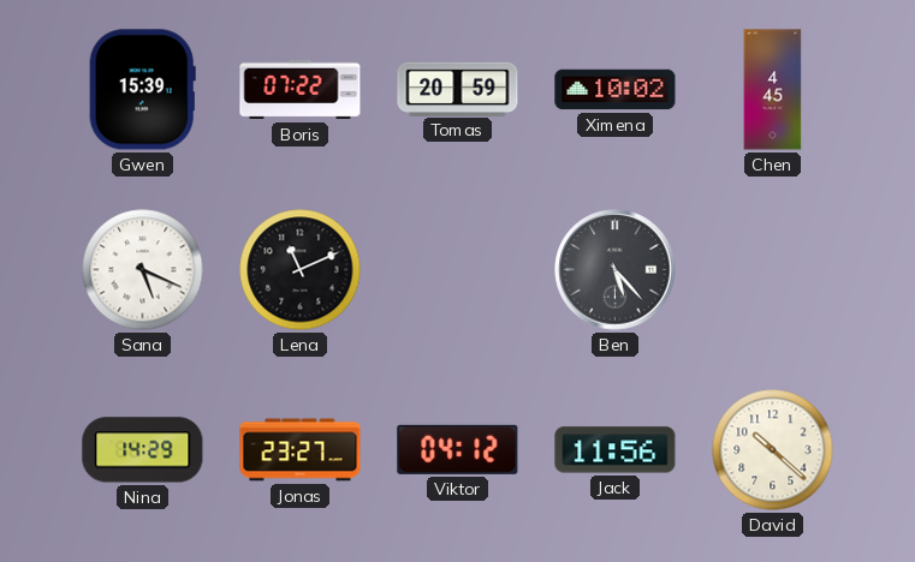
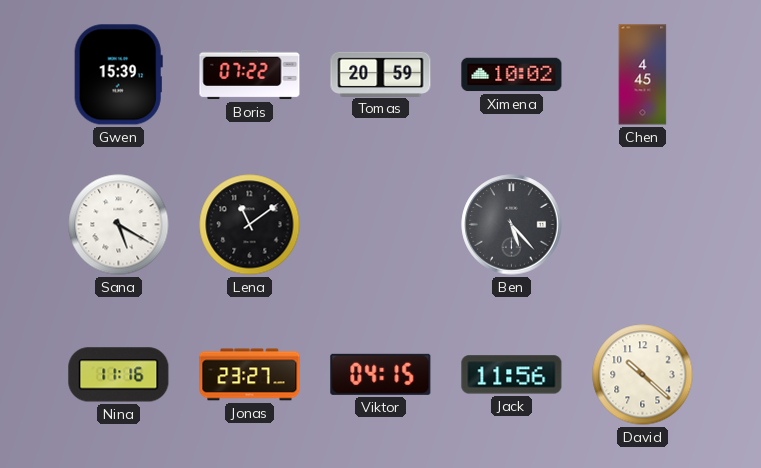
Sana: 5:19 -> 5:20 (119, 225)
Lena: 11:11 -> 11:09 (250, 225)
Nina: 14:29 -> 11:16 (119, 375)
Viktor: 04:12 -> 04:15 (381, 374)
